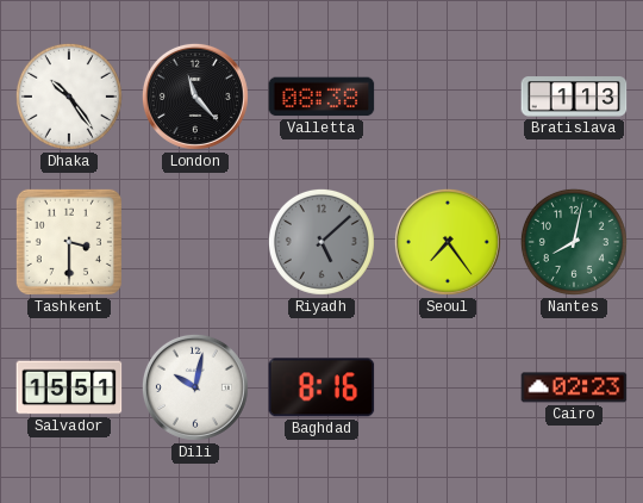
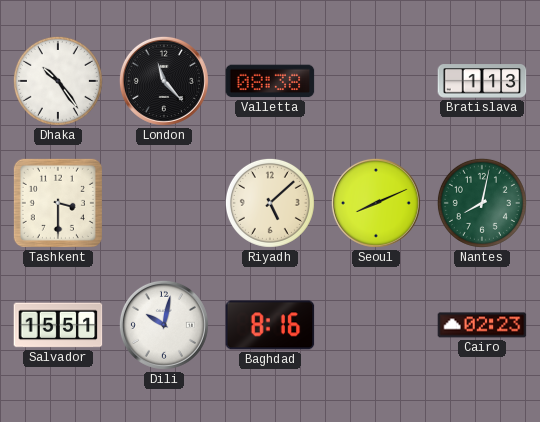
Riyadh dial: grey -> cream (270, 203)
Seoul: 7:24 -> 8:11 (376, 203)
